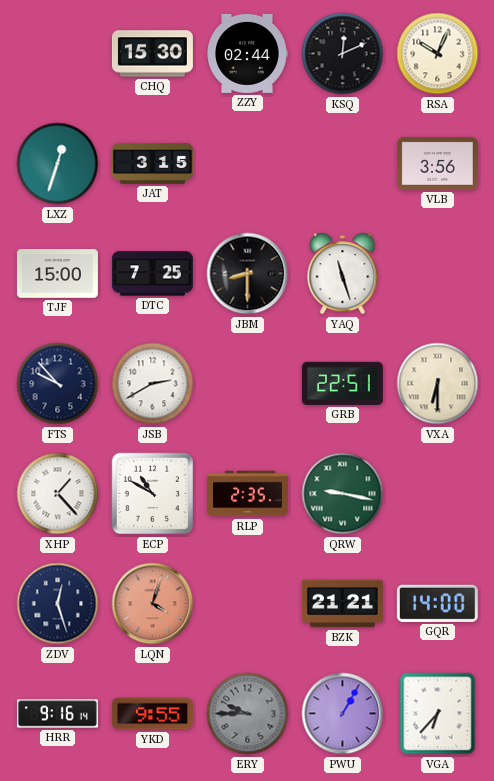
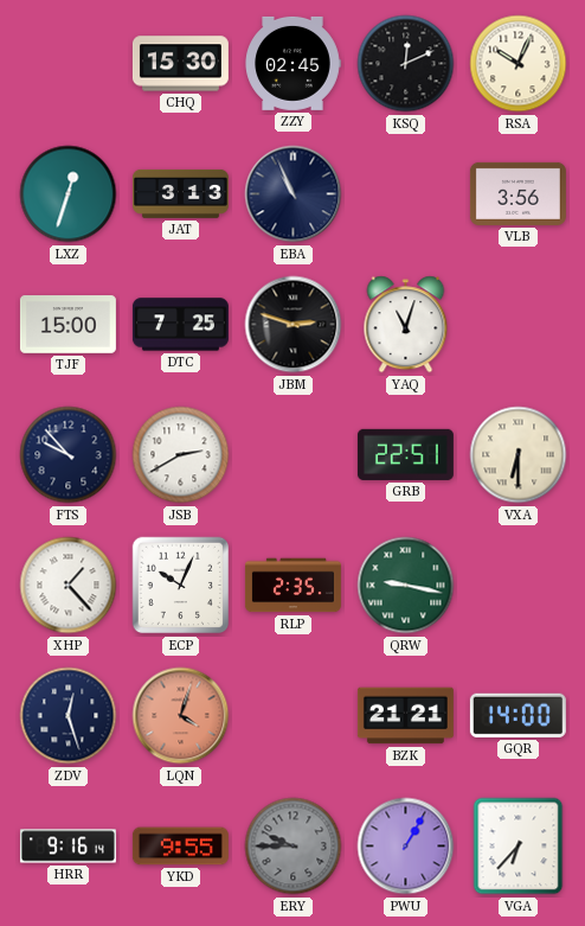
ZZY: 02:44 -> 02:45 (292, 63)
JAT: 3:15 -> 3:13 (180, 193)
EBA: none -> 10:56 (294, 194)
JBM: 8:30 -> 2:48 (294, 325)
YAQ: 11:27 -> 11:03 (406, 325)
ECP: 10:50 -> 10:04 (181, 586)
